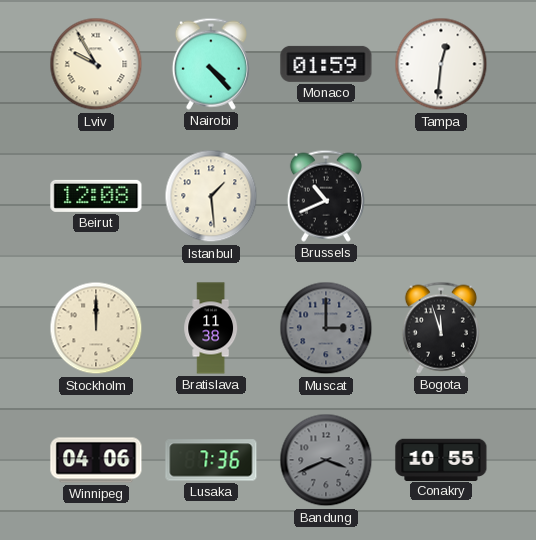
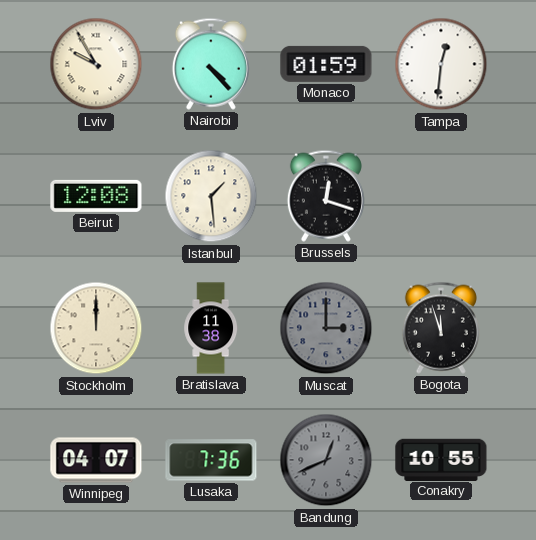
Brussels: 10:41 -> 12:18 (326, 196)
Winnipeg: 04:06 -> 04:07 (96, 460)
Bandung: 3:41 -> 12:41 (326, 460)
